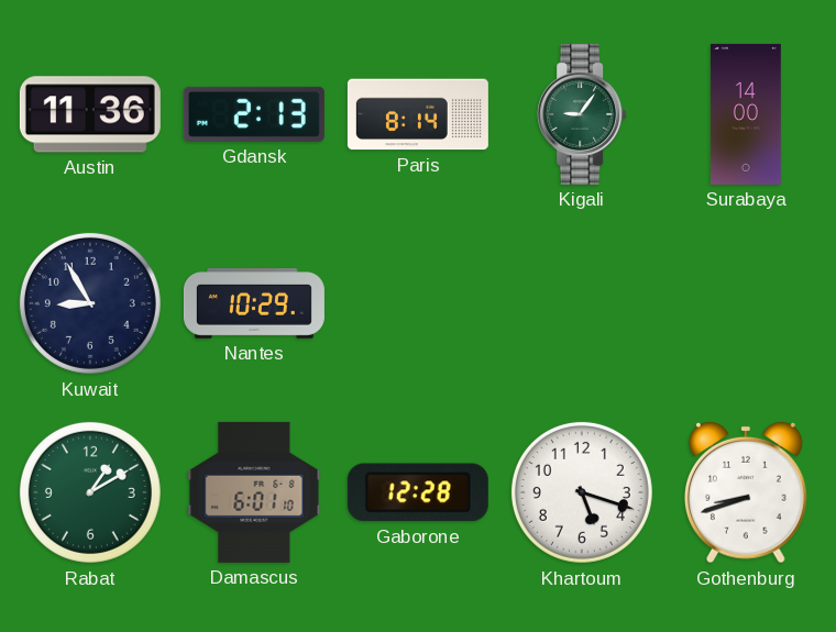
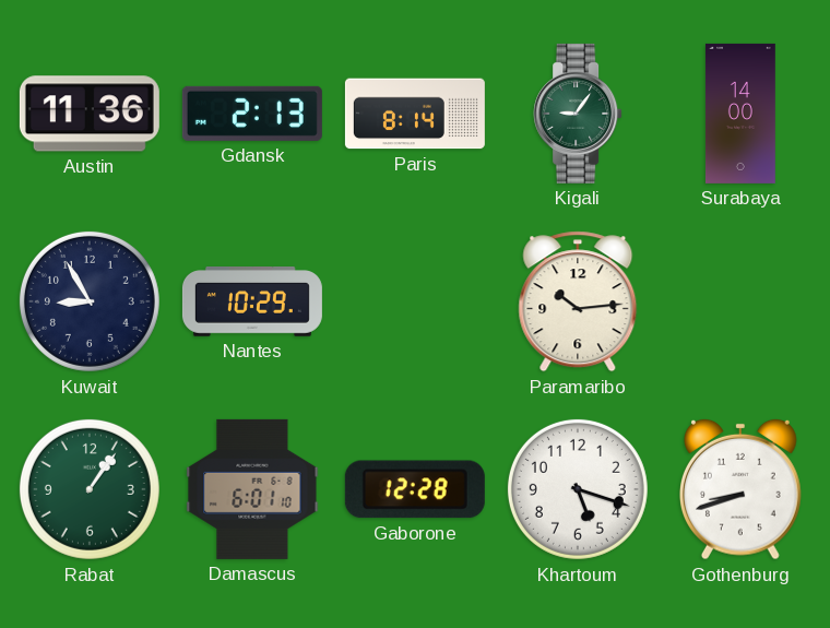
Paramaribo: none -> 10:14 (578, 301)
Rabat: 1:10 -> 1:06 (90, 489)
